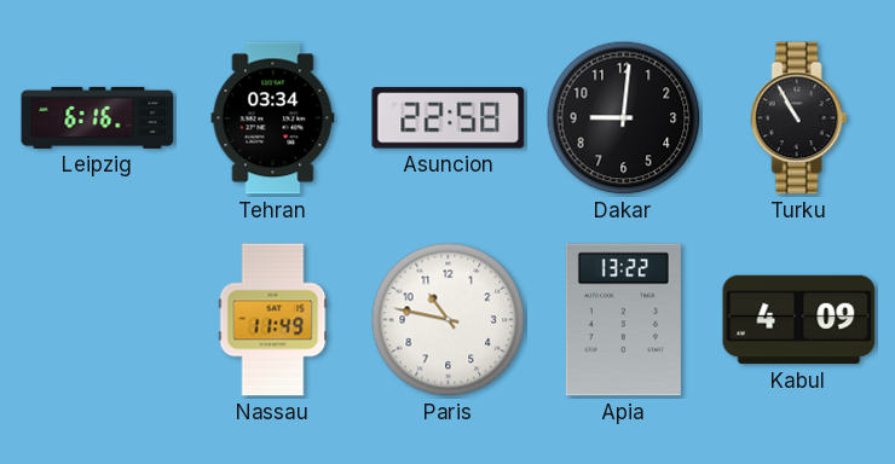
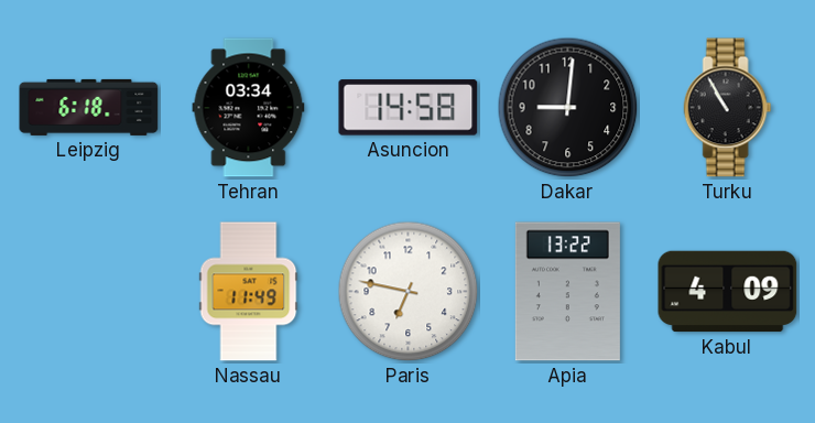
Leipzig: 6:16 -> 6:18 (89, 107)
Asuncion: 22:58 -> 14:58 (409, 108)
Paris: 10:47 -> 6:47 (409, 292)
